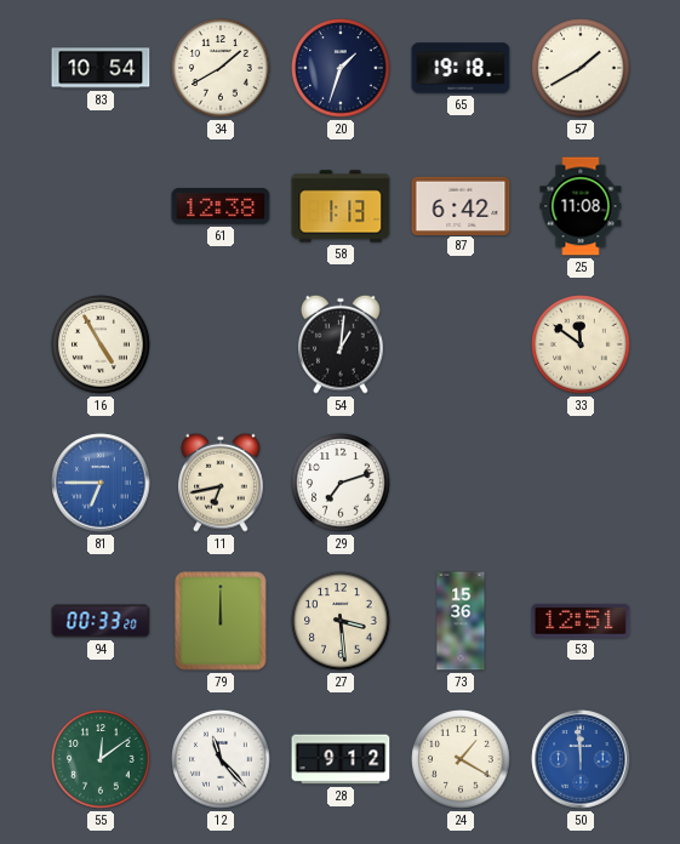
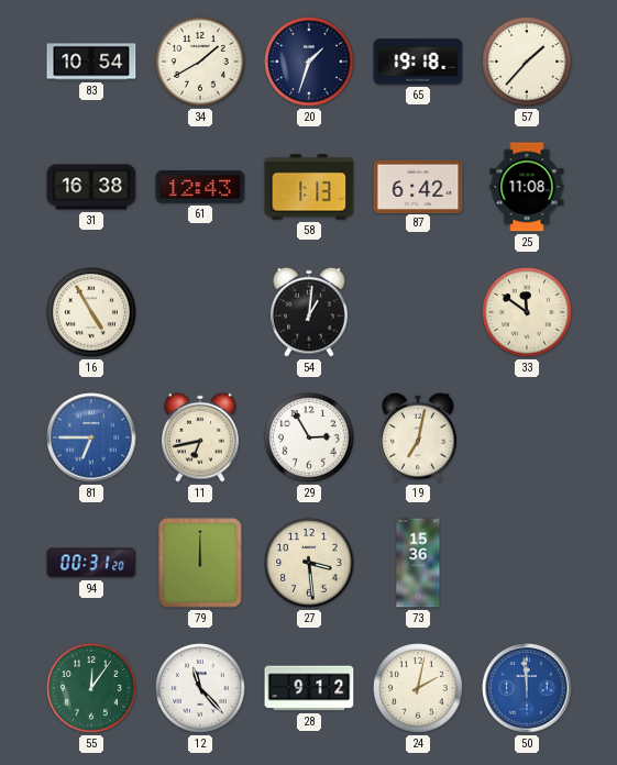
57: 1:40 -> 1:37 (527, 62)
31: none -> 16:38 (91, 187)
61: 12:38 -> 12:43 (200, 187)
29: 7:12 -> 2:55 (309, 437)
19: none -> 7:02 (419, 437)
94: 00:33 -> 00:31 (91, 563)
53: 12:51 -> none (581, 621)
55: 12:09 -> 12:06 (91, 688)
24: 1:20 -> 2:02 (418, 688)
